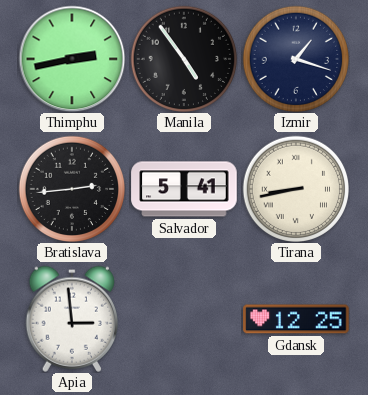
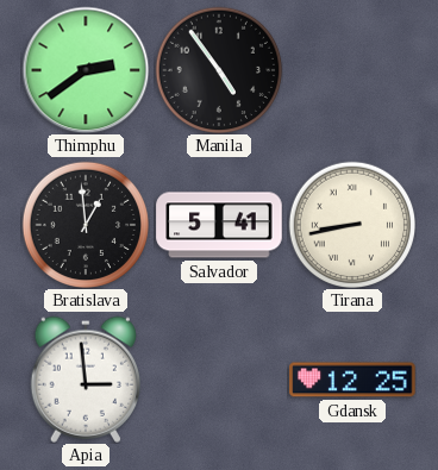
Thimphu: 2:43 -> 2:39 (86, 70)
Izmir: 1:18 -> none (295, 58)
Bratislava: 2:44 -> 12:59 (85, 224)
